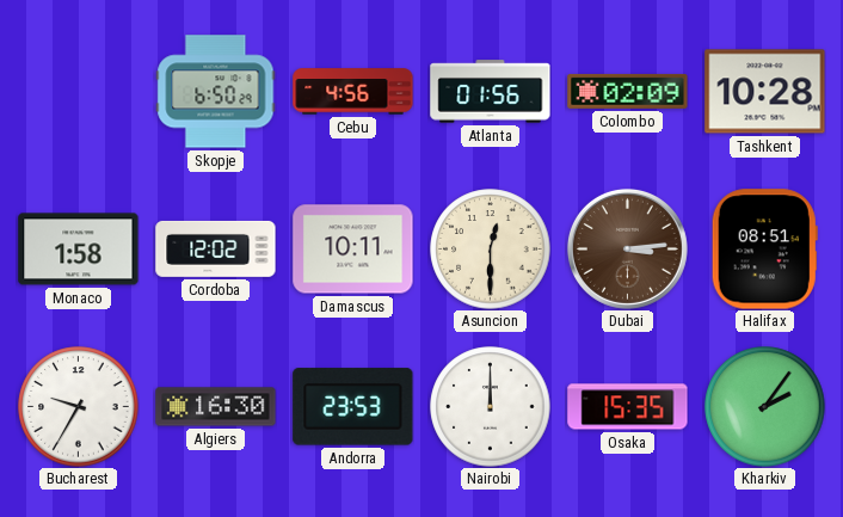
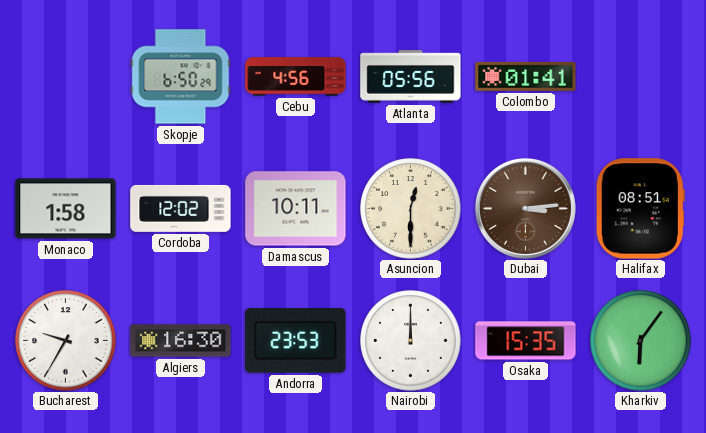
Atlanta: 01:56 -> 05:56 (411, 77)
Colombo: 02:09 -> 01:41 (526, 76)
Tashkent: 10:28 -> none (765, 92)
Kharkiv: 2:06 -> 6:06 (641, 341)
